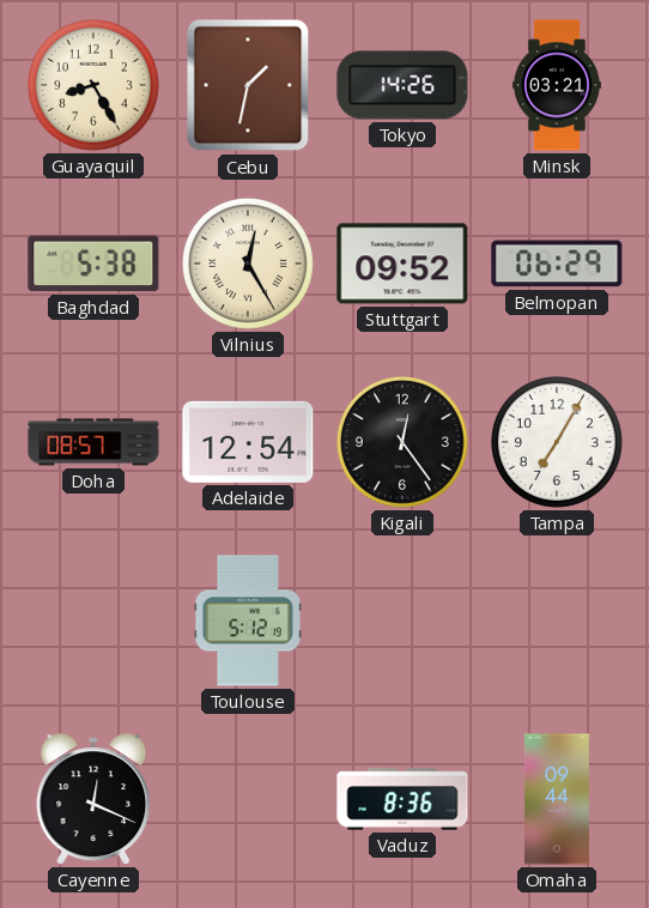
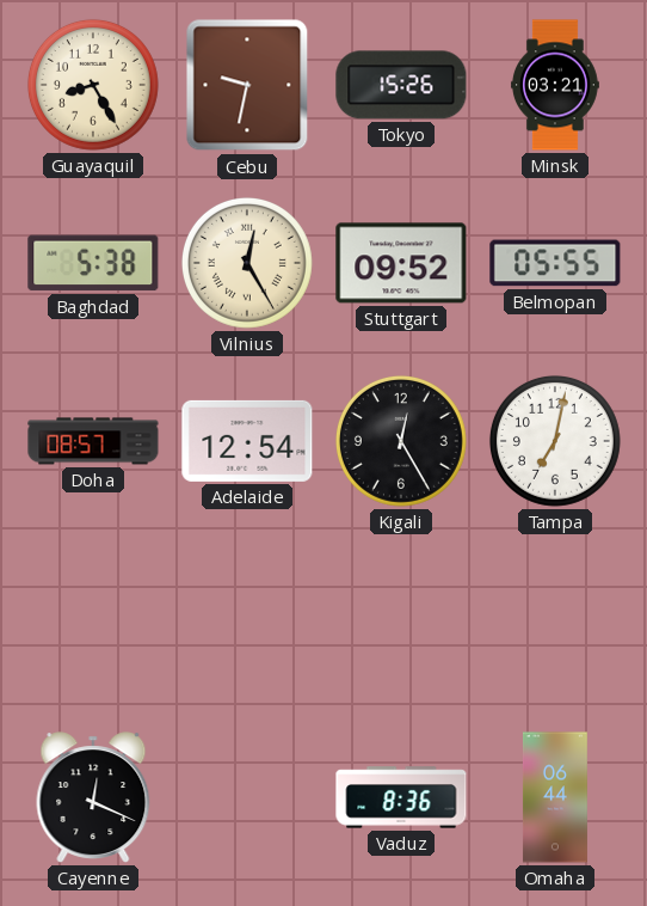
Cebu: 1:32 -> 9:32 (247, 85)
Tokyo: 14:26 -> 15:26 (401, 85)
Belmopan: 06:29 -> 05:55 (555, 263)
Kigali: 12:24 -> 12:25 (401, 441)
Tampa: 7:05 -> 7:02 (555, 441)
Toulouse: 5:12 -> none (248, 621)
Omaha: 09:44 -> 06:44 (555, 797)
